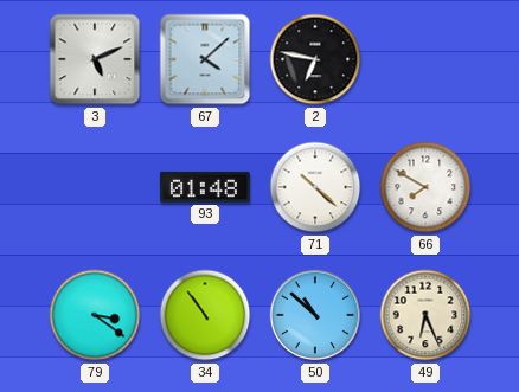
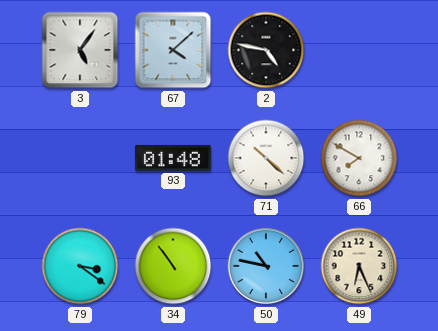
3: 5:11 -> 5:06 (80, 50)
2: 6:47 -> 4:47 (266, 50)
50: 10:52 -> 10:47 (266, 266)
